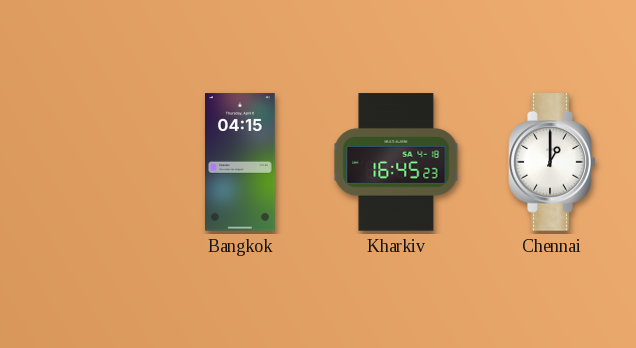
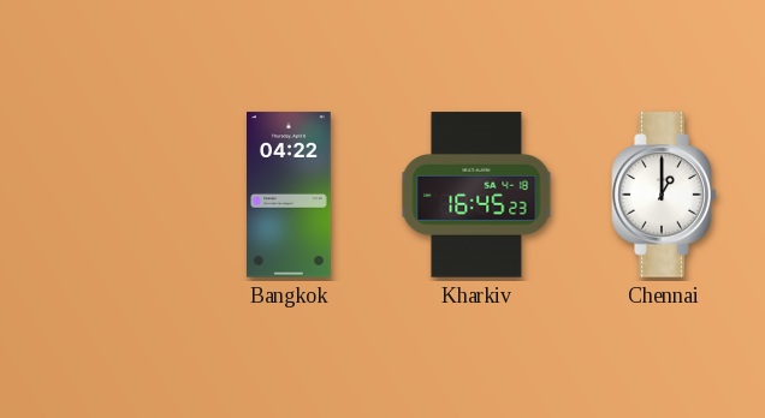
Bangkok: 04:15 -> 04:22 (289, 195)
